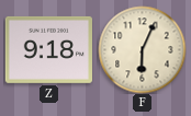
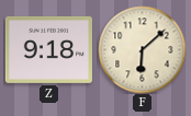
F: 6:04 -> 6:08 (142, 49)
